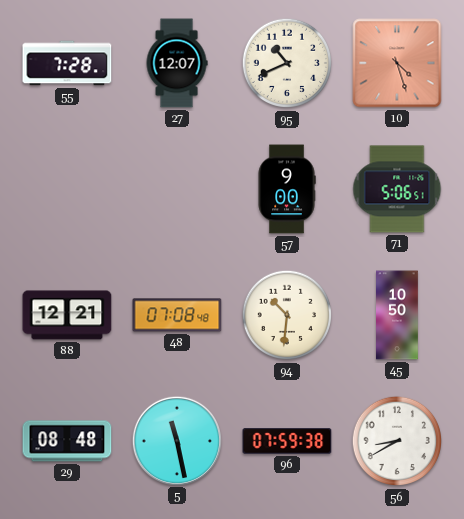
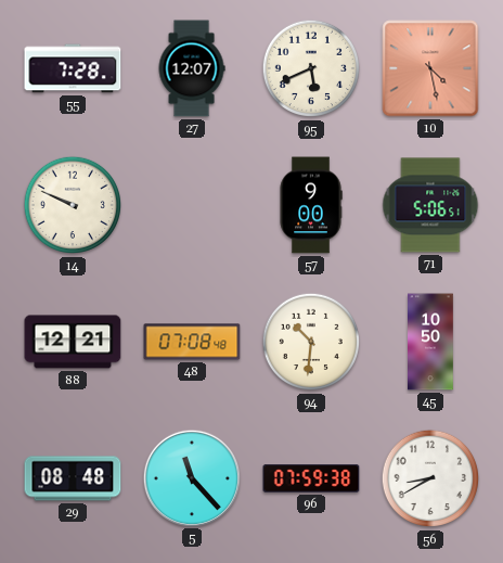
95: 10:41 -> 5:41 (311, 68)
10: 4:27 -> 4:28 (430, 68)
14: none -> 9:49 (73, 205)
5: 11:28 -> 11:23 (191, 477)
